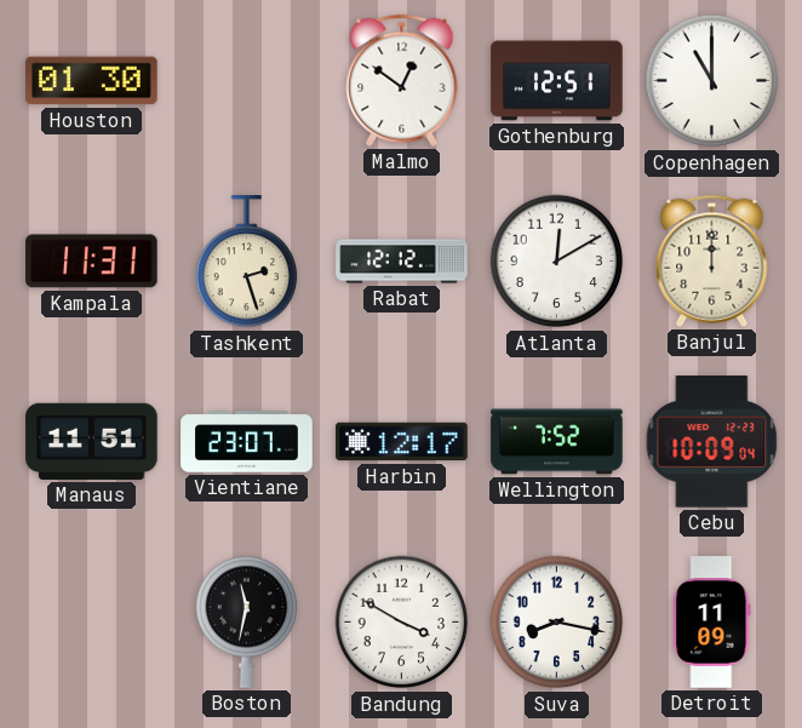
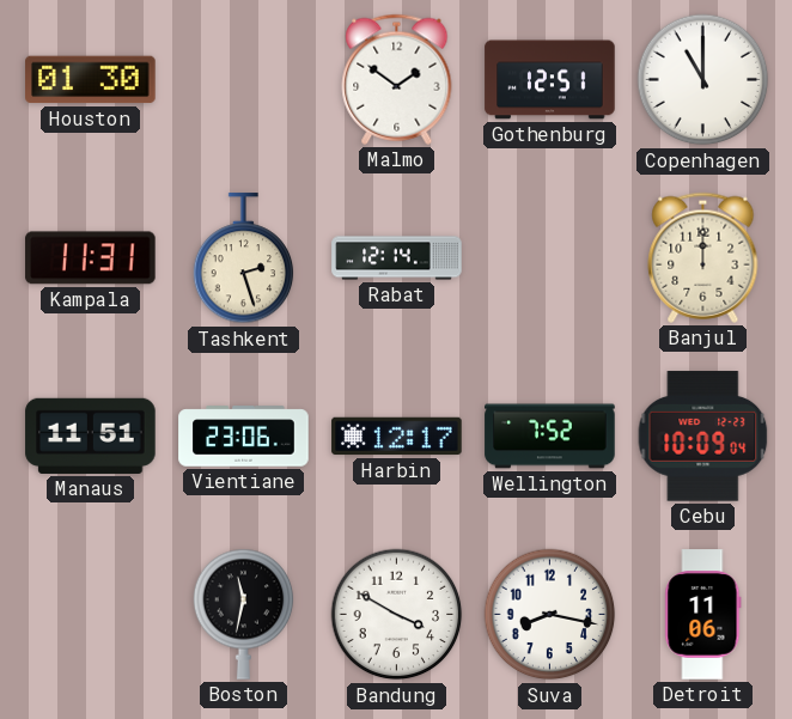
Malmo: 12:51 -> 1:51 (397, 79)
Rabat: 12:12 -> 12:14 (397, 258)
Atlanta: 12:10 -> none (557, 262)
Vientiane: 23:07 -> 23:06 (244, 437)
Detroit: 11:09 -> 11:06 (703, 615)
